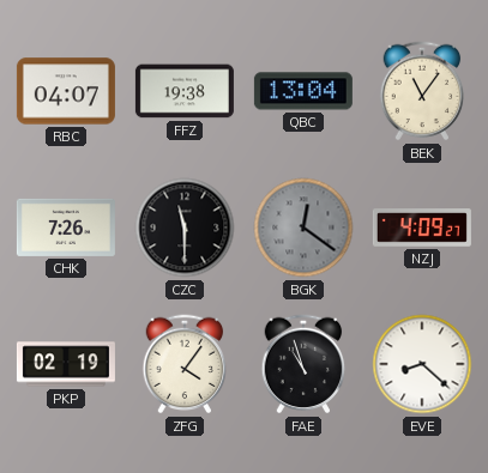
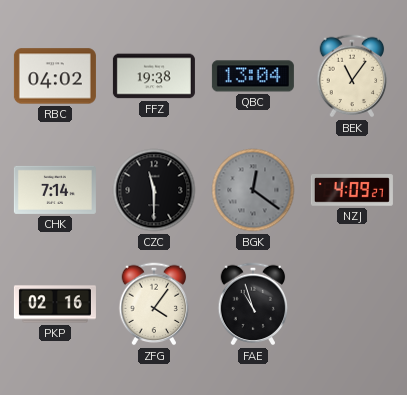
RBC: 04:07 -> 04:02 (55, 76)
CHK: 7:26 -> 7:14 (55, 190)
PKP: 02:19 -> 02:16 (55, 304)
EVE: 8:22 -> none (422, 364)
